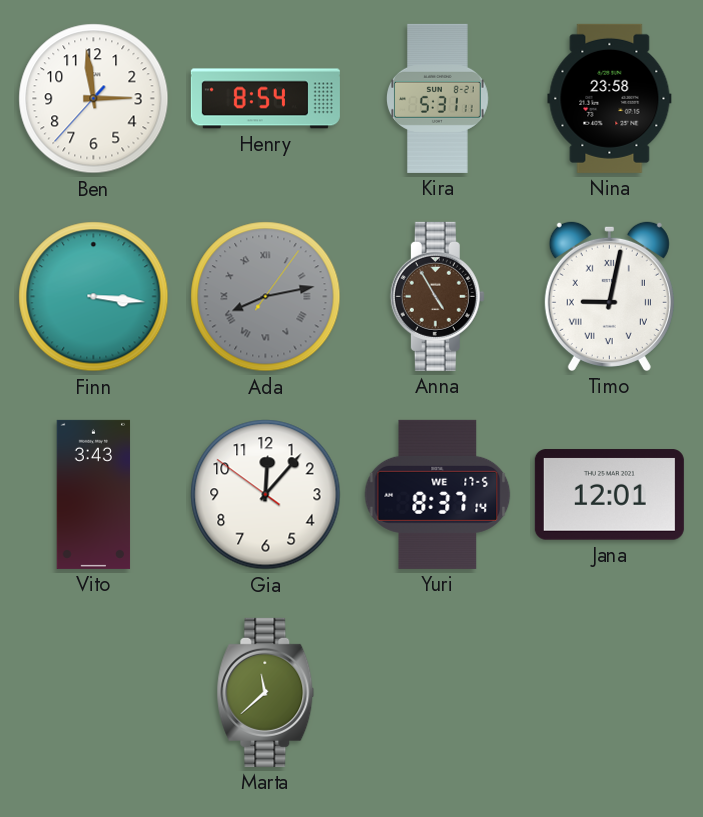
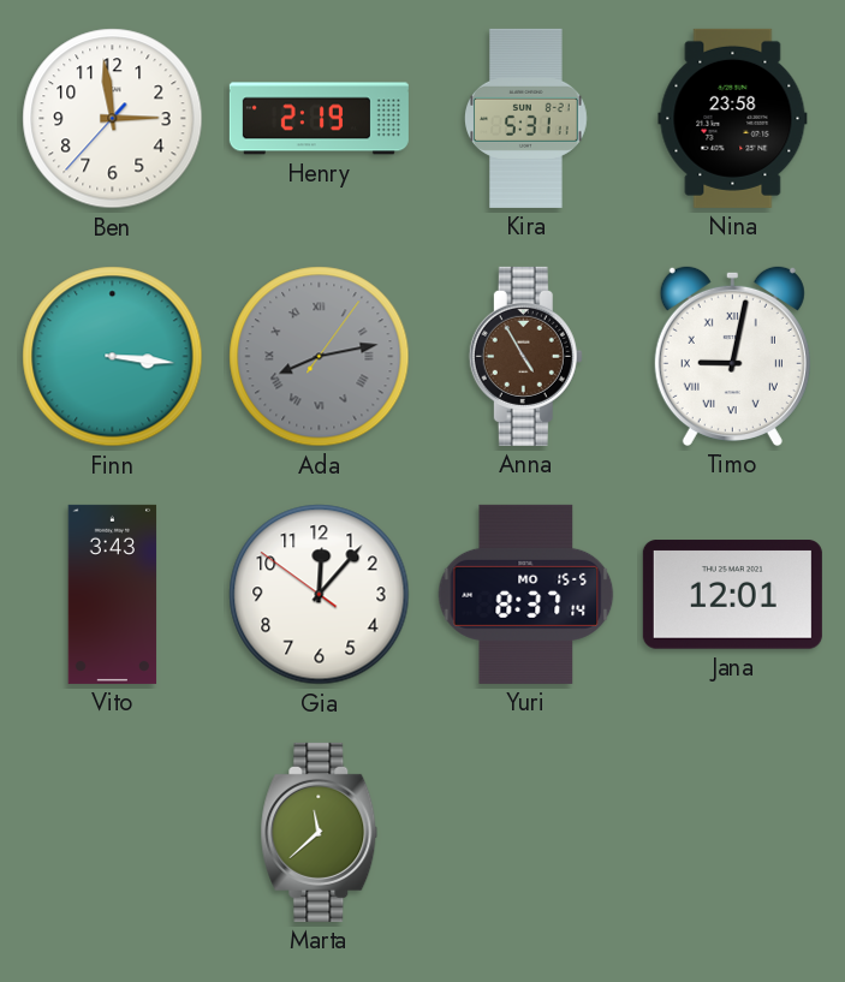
Henry: 8:54 -> 2:19 (319, 119)
Yuri date: WE 17-5 -> MO 15-5 (526, 594)
